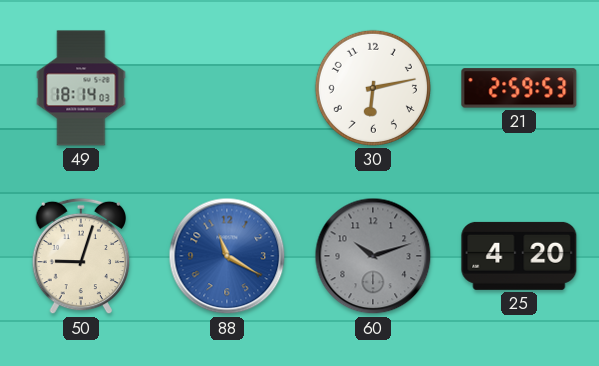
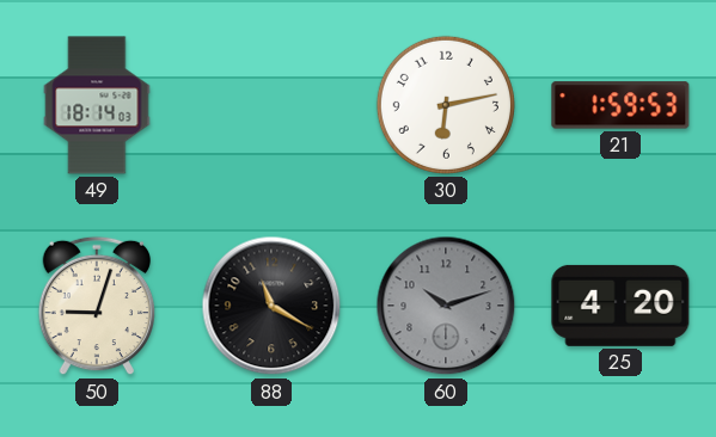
21: 2:59 -> 1:59 (620, 105)
88 dial: blue -> black (271, 306)
